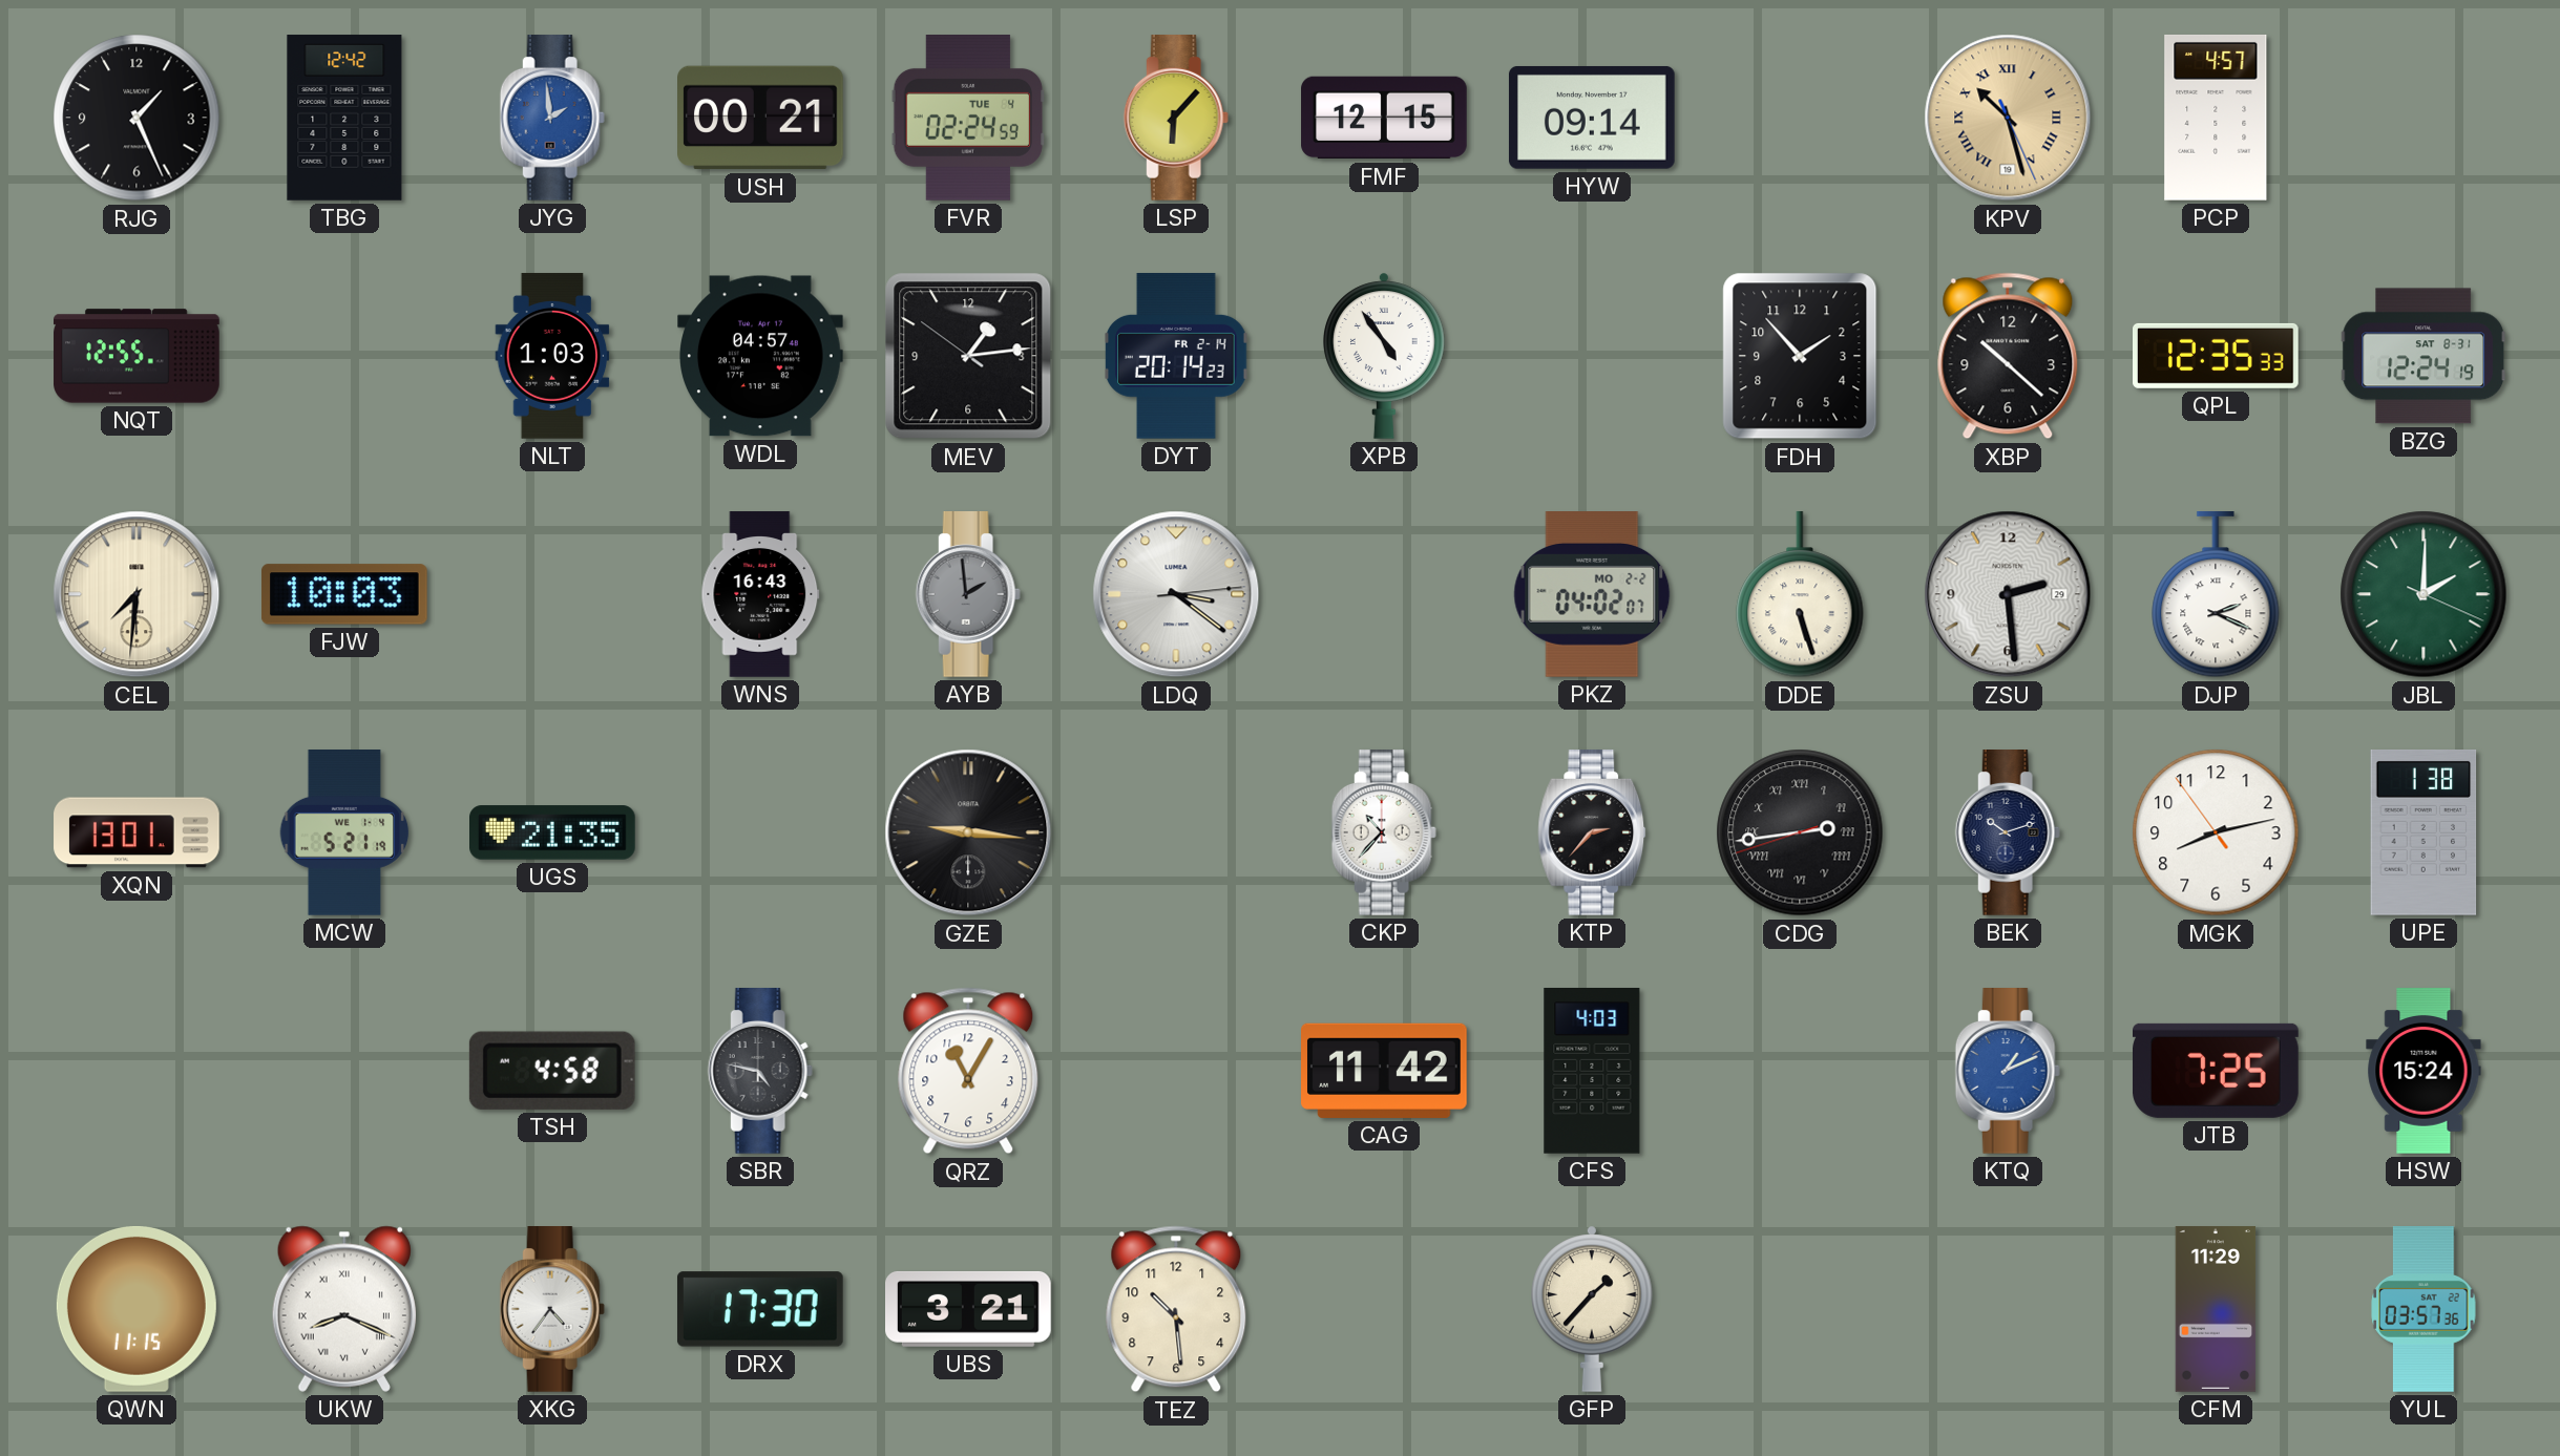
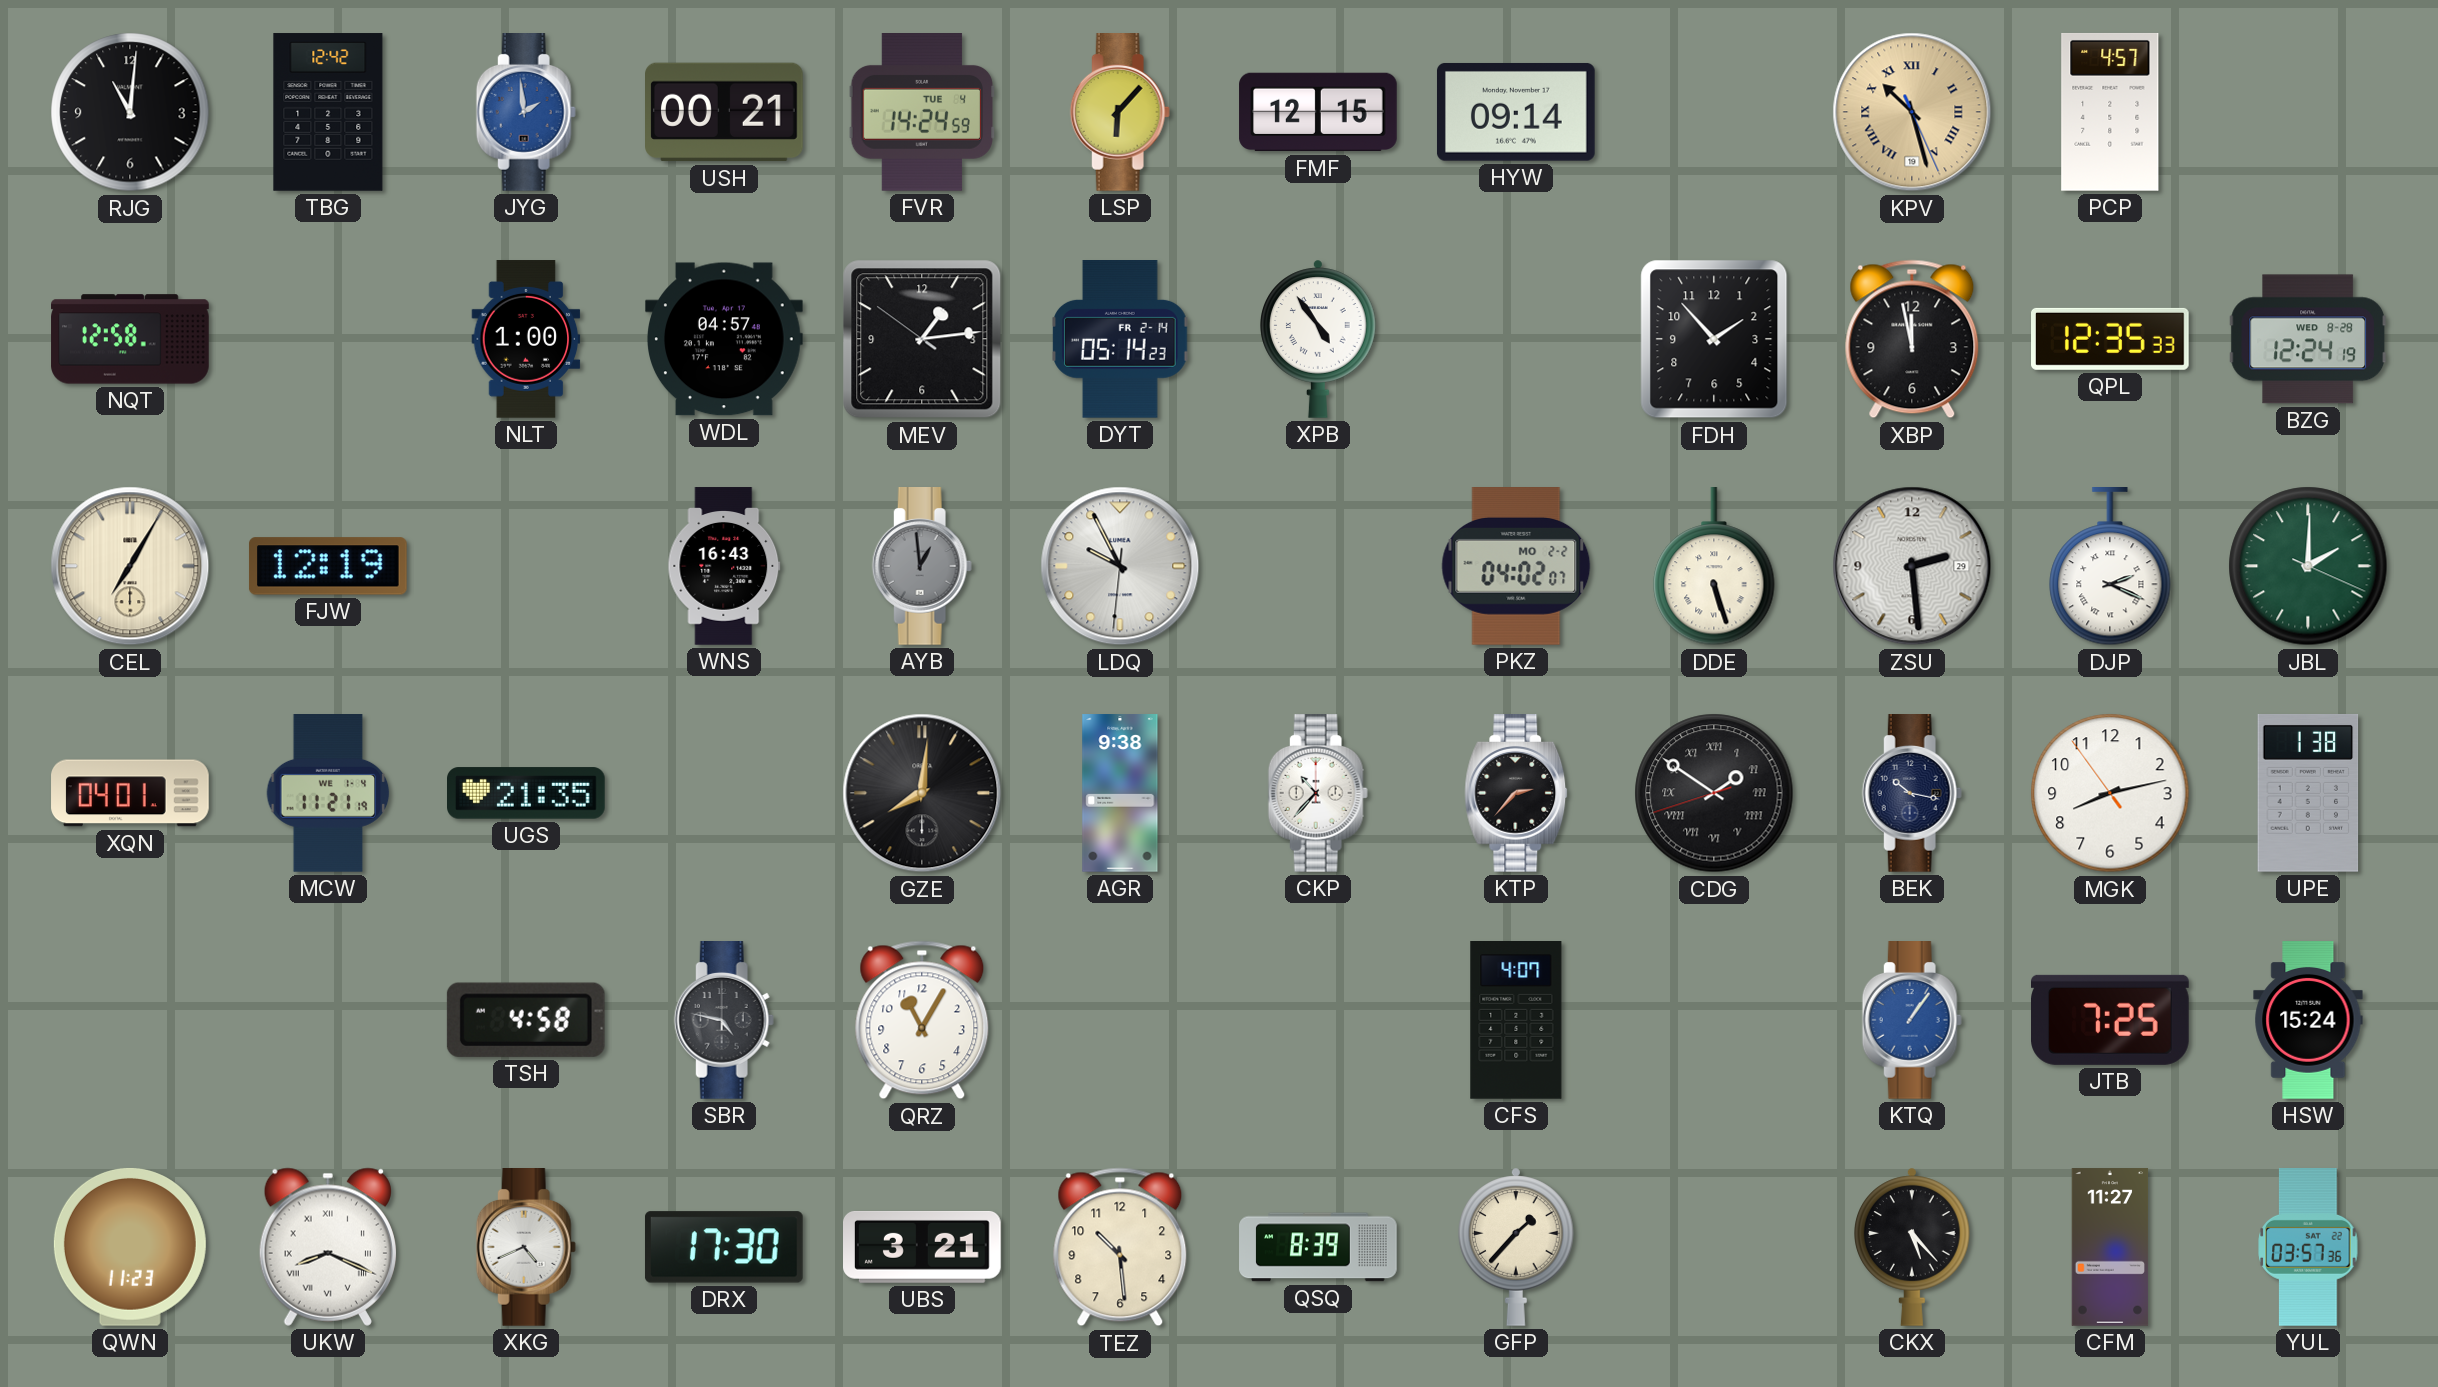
RJG: 1:26 -> 11:01 (130, 112)
FVR: 02:24 -> 14:24 (921, 113)
NQT: 12:55 -> 12:58 (130, 339)
NLT: 1:03 -> 1:00 (526, 339)
DYT: 20:14 -> 05:14 (1120, 340)
XBP: 10:22 -> 11:58 (1912, 339)
BZG date: SAT 8-31 -> WED 8-28 (2307, 339)
CEL: 7:31 -> 7:05 (130, 566)
FJW: 10:03 -> 12:19 (328, 566)
AYB: 1:59 -> 12:59 (922, 567)
LDQ: 3:21 -> 9:55 (1120, 566)
XQN: 13:01 -> 04:01 (130, 793)
MCW: 5:21 -> 11:21 (328, 794)
GZE: 9:16 -> 8:01 (922, 793)
AGR: none -> 9:38 (1120, 793)
CDG: 2:43 -> 1:50 (1714, 793)
BEK: 10:12 -> 10:17 (1912, 794)
CAG: 11:42 -> none (1385, 1071)
CFS: 4:03 -> 4:07 (1516, 1020)
KTQ: 1:11 -> 1:06 (1912, 1021)
QWN: 11:15 -> 11:23 (130, 1247)
XKG: 4:36 -> 4:41 (526, 1248)
QSQ: none -> 8:39 (1318, 1247)
CKX: none -> 5:23 (1913, 1247)
CFM: 11:29 -> 11:27 (2110, 1247)
